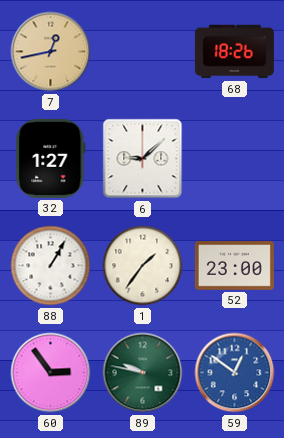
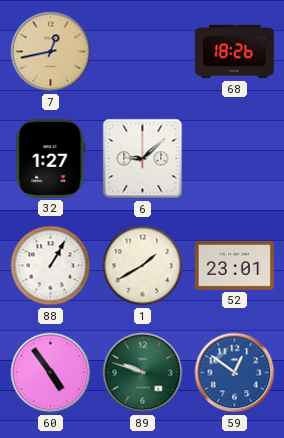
1: 1:36 -> 1:40 (143, 266)
52: 23:00 -> 23:01 (234, 266)
60: 2:54 -> 4:54 (51, 373)
89: 9:47 -> 9:48 (143, 373)
